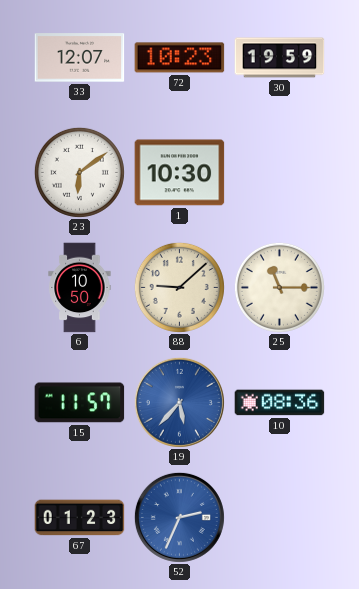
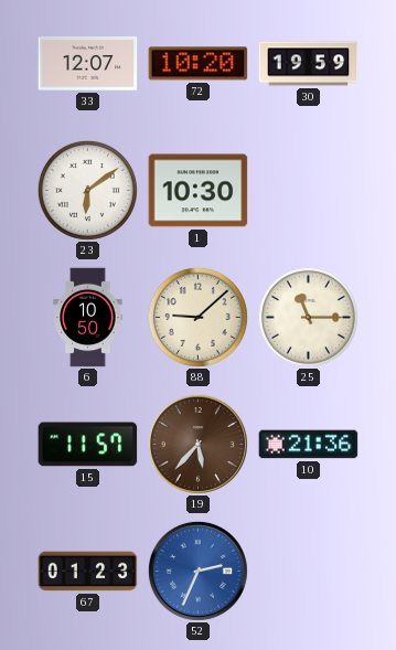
72: 10:23 -> 10:20 (199, 64)
19 dial: blue -> brown (197, 444)
10: 08:36 -> 21:36 (309, 445)
